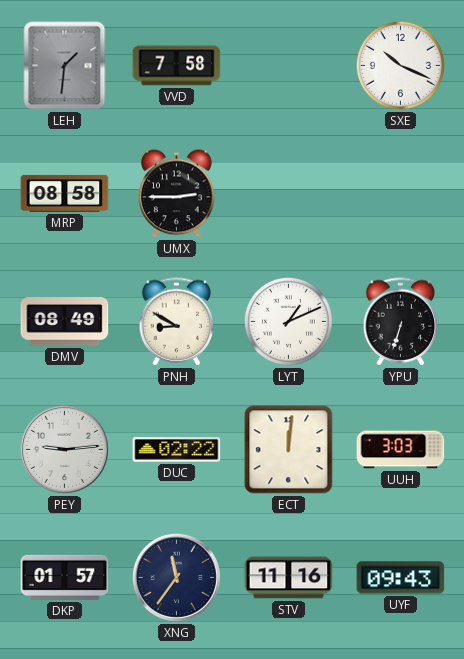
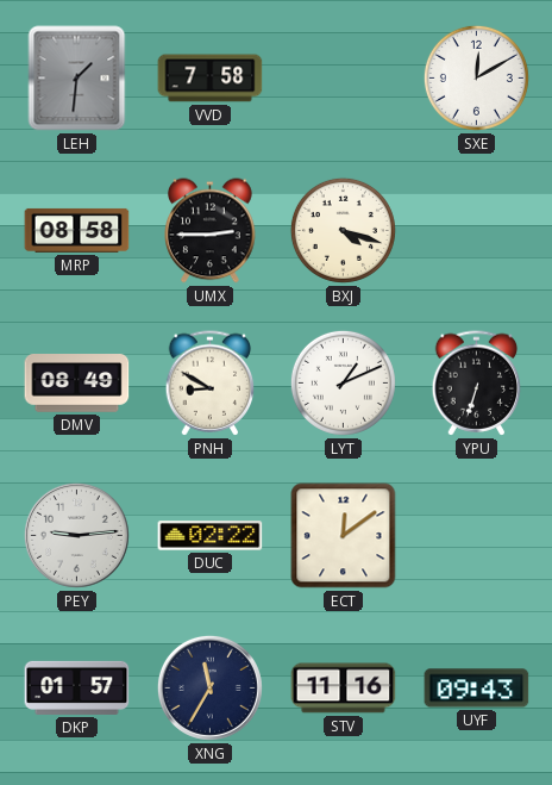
SXE: 10:19 -> 12:10 (476, 77)
BXJ: none -> 4:18 (343, 230)
ECT: 12:01 -> 12:09 (344, 536)
UUH: 3:03 -> none (401, 450)
XNG: 11:36 -> 11:35 (209, 687)
